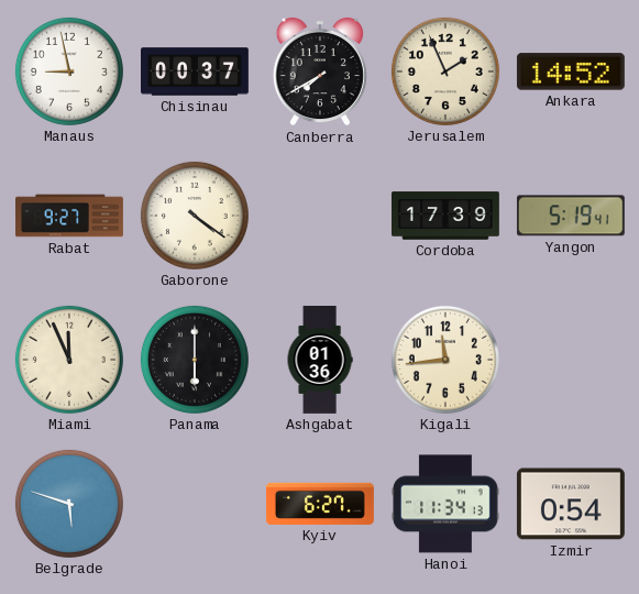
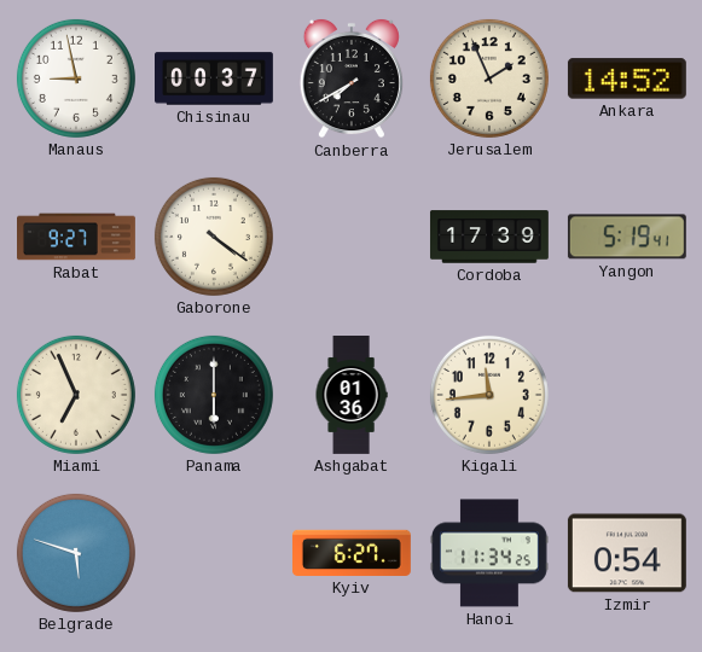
Miami: 11:56 -> 6:56 (76, 395)
Hanoi: 11:34:13 -> 11:34:25 (489, 553)
